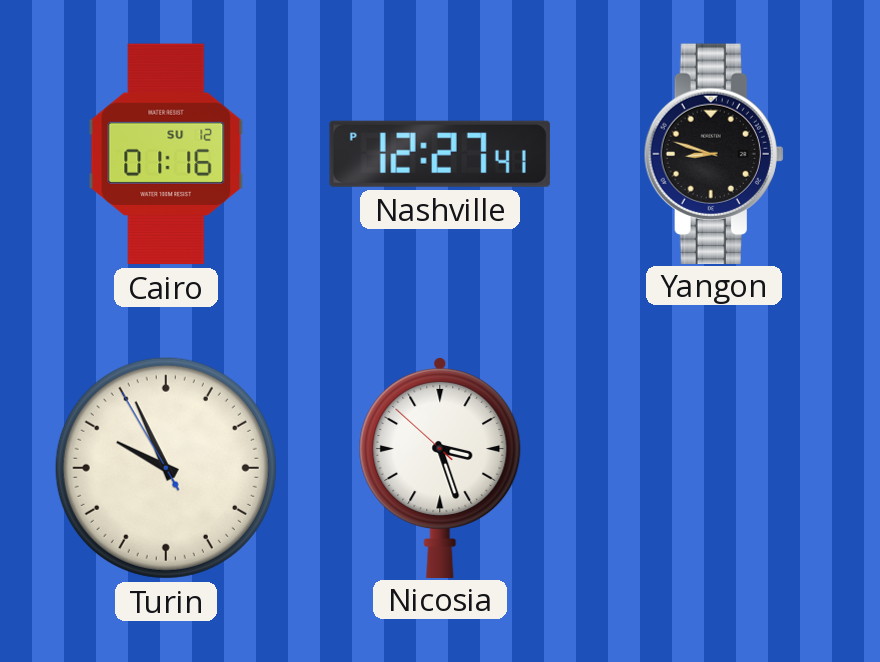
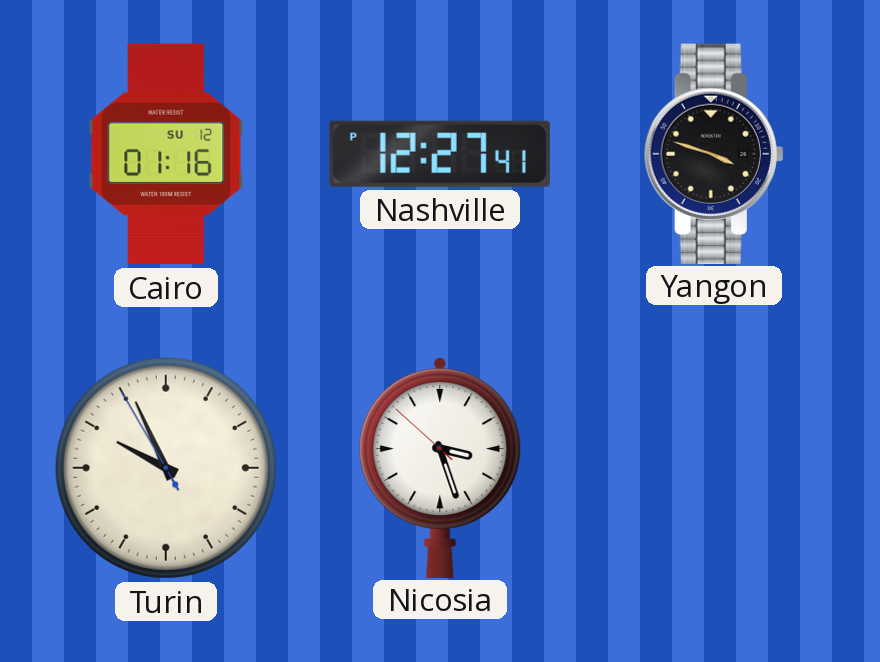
Yangon: 8:48 -> 3:48 (714, 153)
